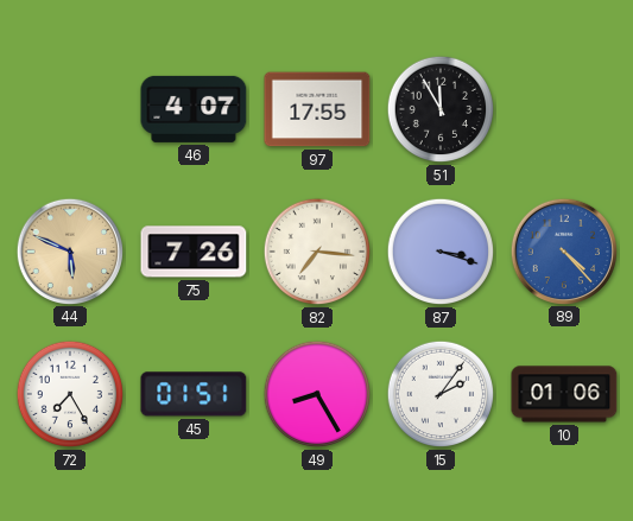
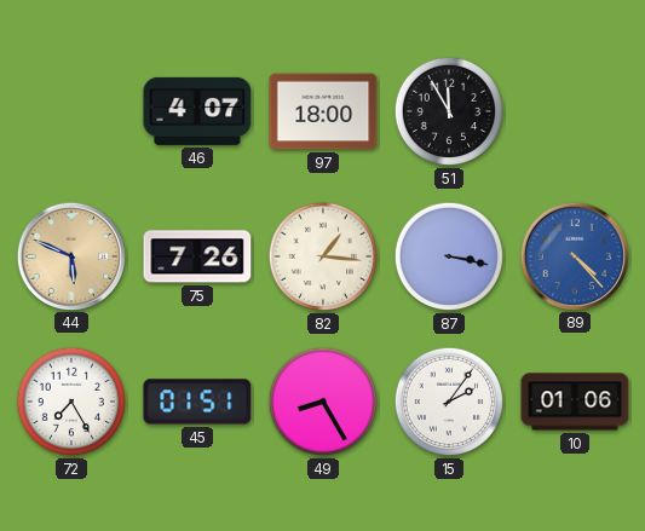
97: 17:55 -> 18:00 (323, 111)
82: 7:16 -> 1:16 (323, 256)
87: 3:18 -> 3:17 (449, 256)
